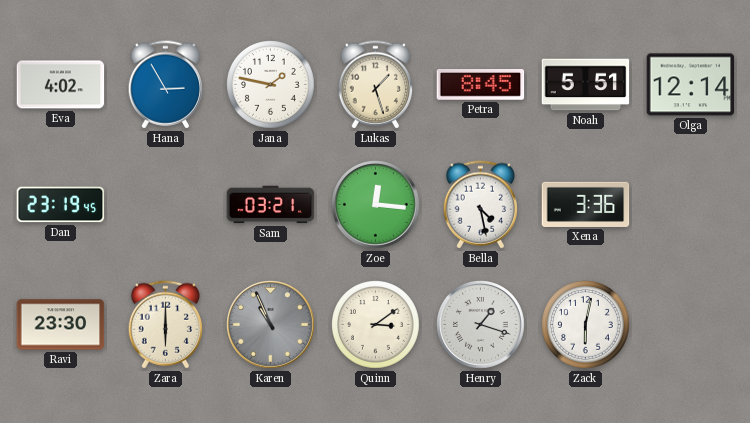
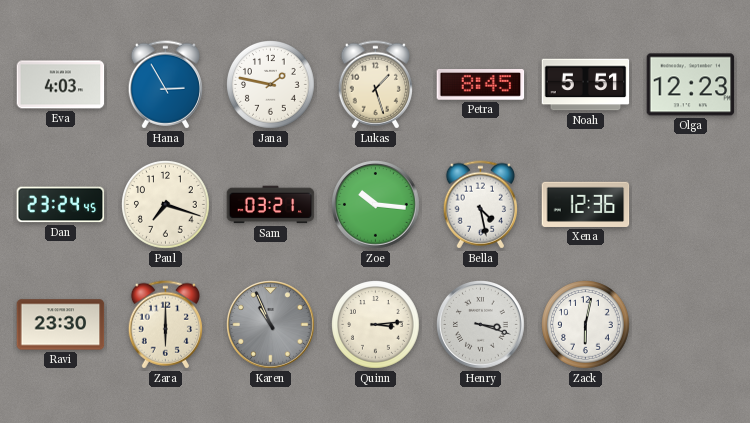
Eva: 4:02 -> 4:03 (61, 85)
Olga: 12:14 -> 12:23 (691, 85)
Dan: 23:19 -> 23:24 (61, 205)
Paul: none -> 7:18 (166, 205)
Zoe: 12:16 -> 10:16 (376, 205)
Xena: 3:36 -> 12:36 (586, 204)
Quinn: 3:09 -> 3:14 (376, 325)
Henry: 1:18 -> 3:18 (481, 325)
